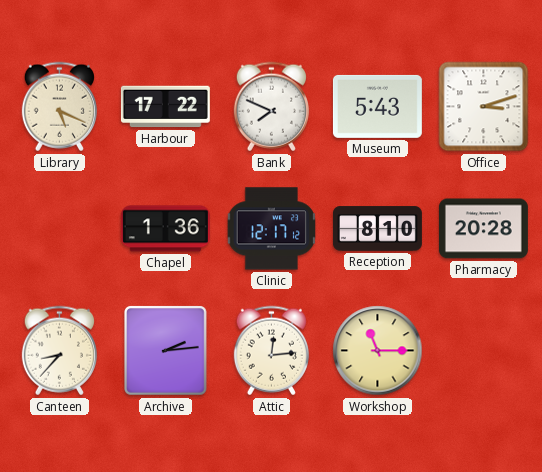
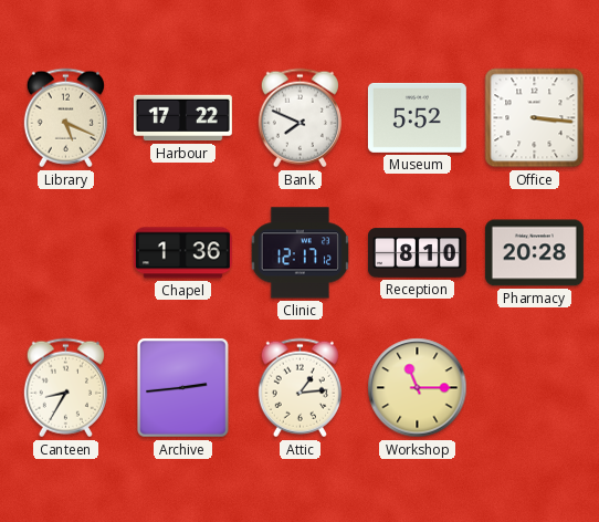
Museum: 5:43 -> 5:52 (417, 117)
Office: 3:12 -> 3:16 (535, 118)
Canteen: 8:37 -> 8:35 (65, 388)
Archive: 2:14 -> 2:44 (183, 388)
Attic: 12:14 -> 1:14 (299, 388)
